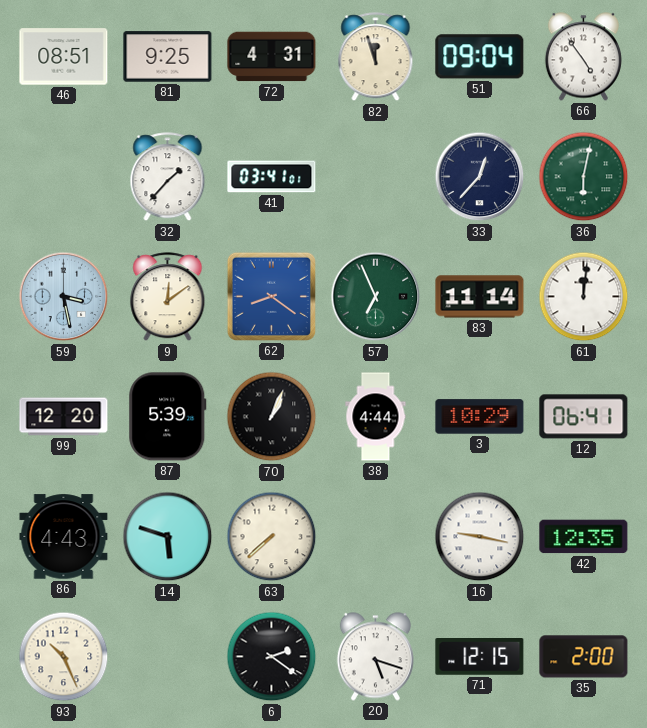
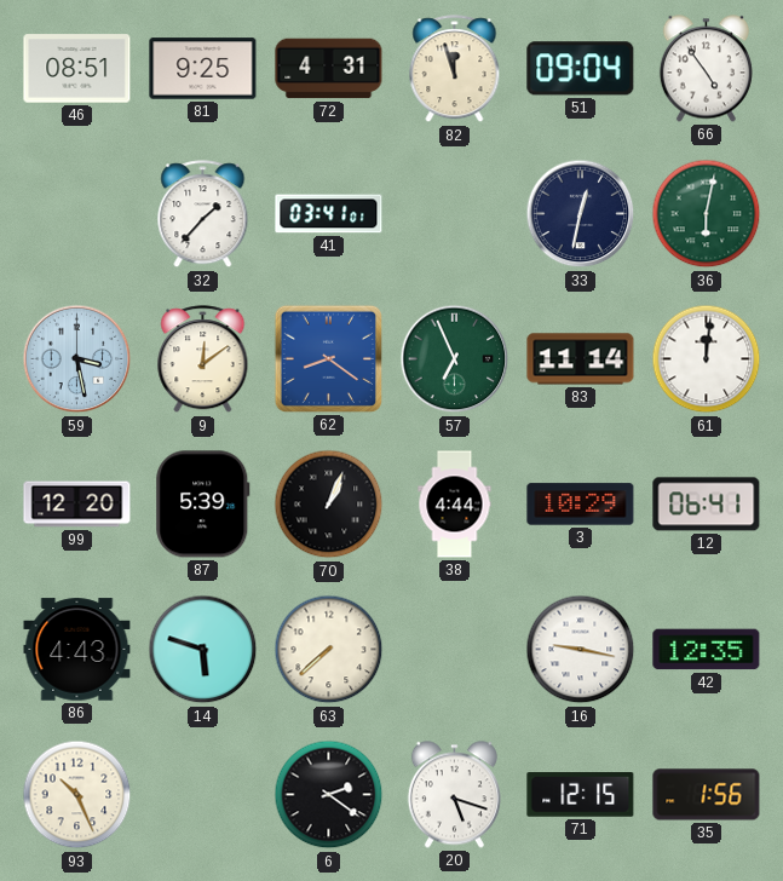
33: 12:37 -> 12:32 (581, 214)
35: 2:00 -> 1:56 (707, 795)
